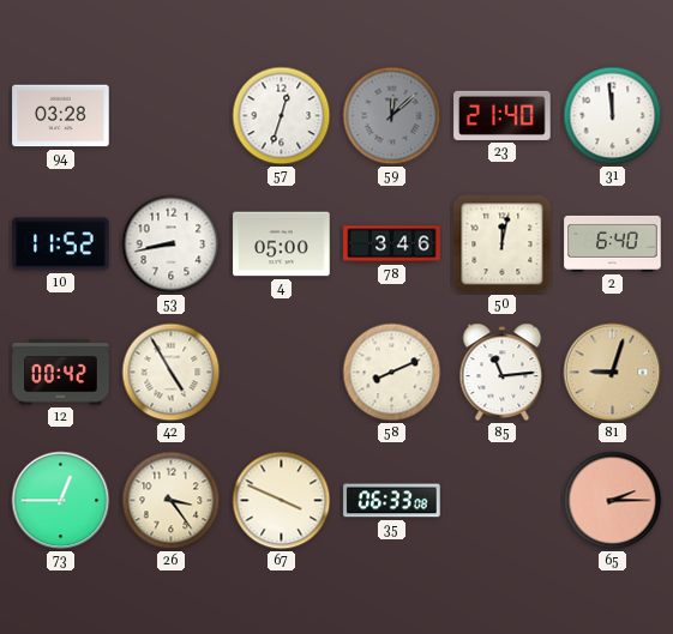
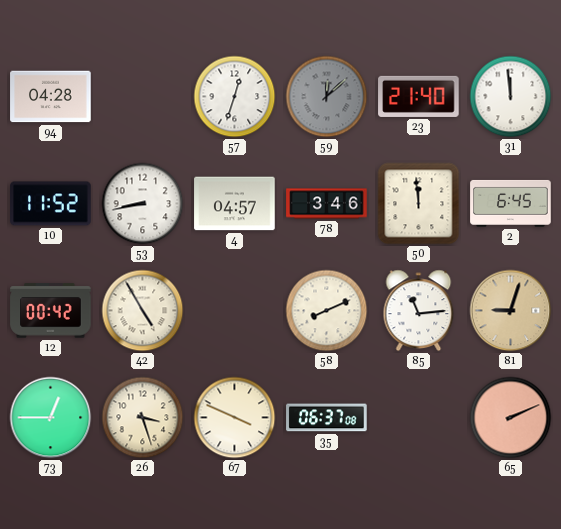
94: 03:28 -> 04:28 (51, 97)
4: 05:00 -> 04:57 (235, 204)
50: 12:02 -> 11:59 (419, 204)
2: 6:40 -> 6:45 (511, 203)
26: 3:24 -> 3:27 (143, 418)
35: 06:33 -> 06:37 (327, 418)
65: 2:15 -> 2:11 (511, 418)
